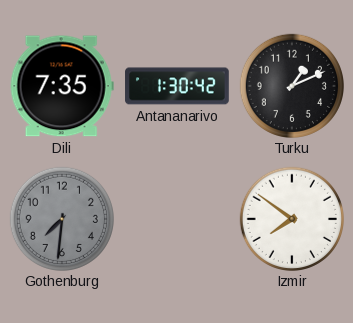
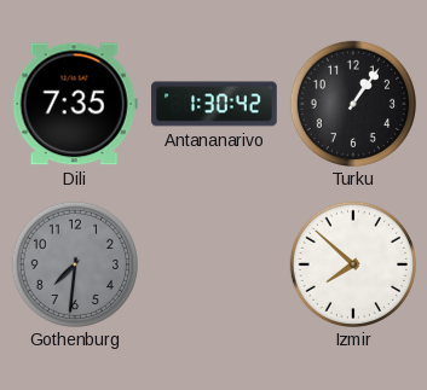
Turku: 1:11 -> 1:06 (352, 103)
Izmir: 7:51 -> 7:52 (352, 263)
